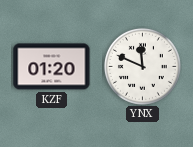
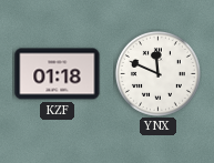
KZF: 01:20 -> 01:18 (58, 74)
